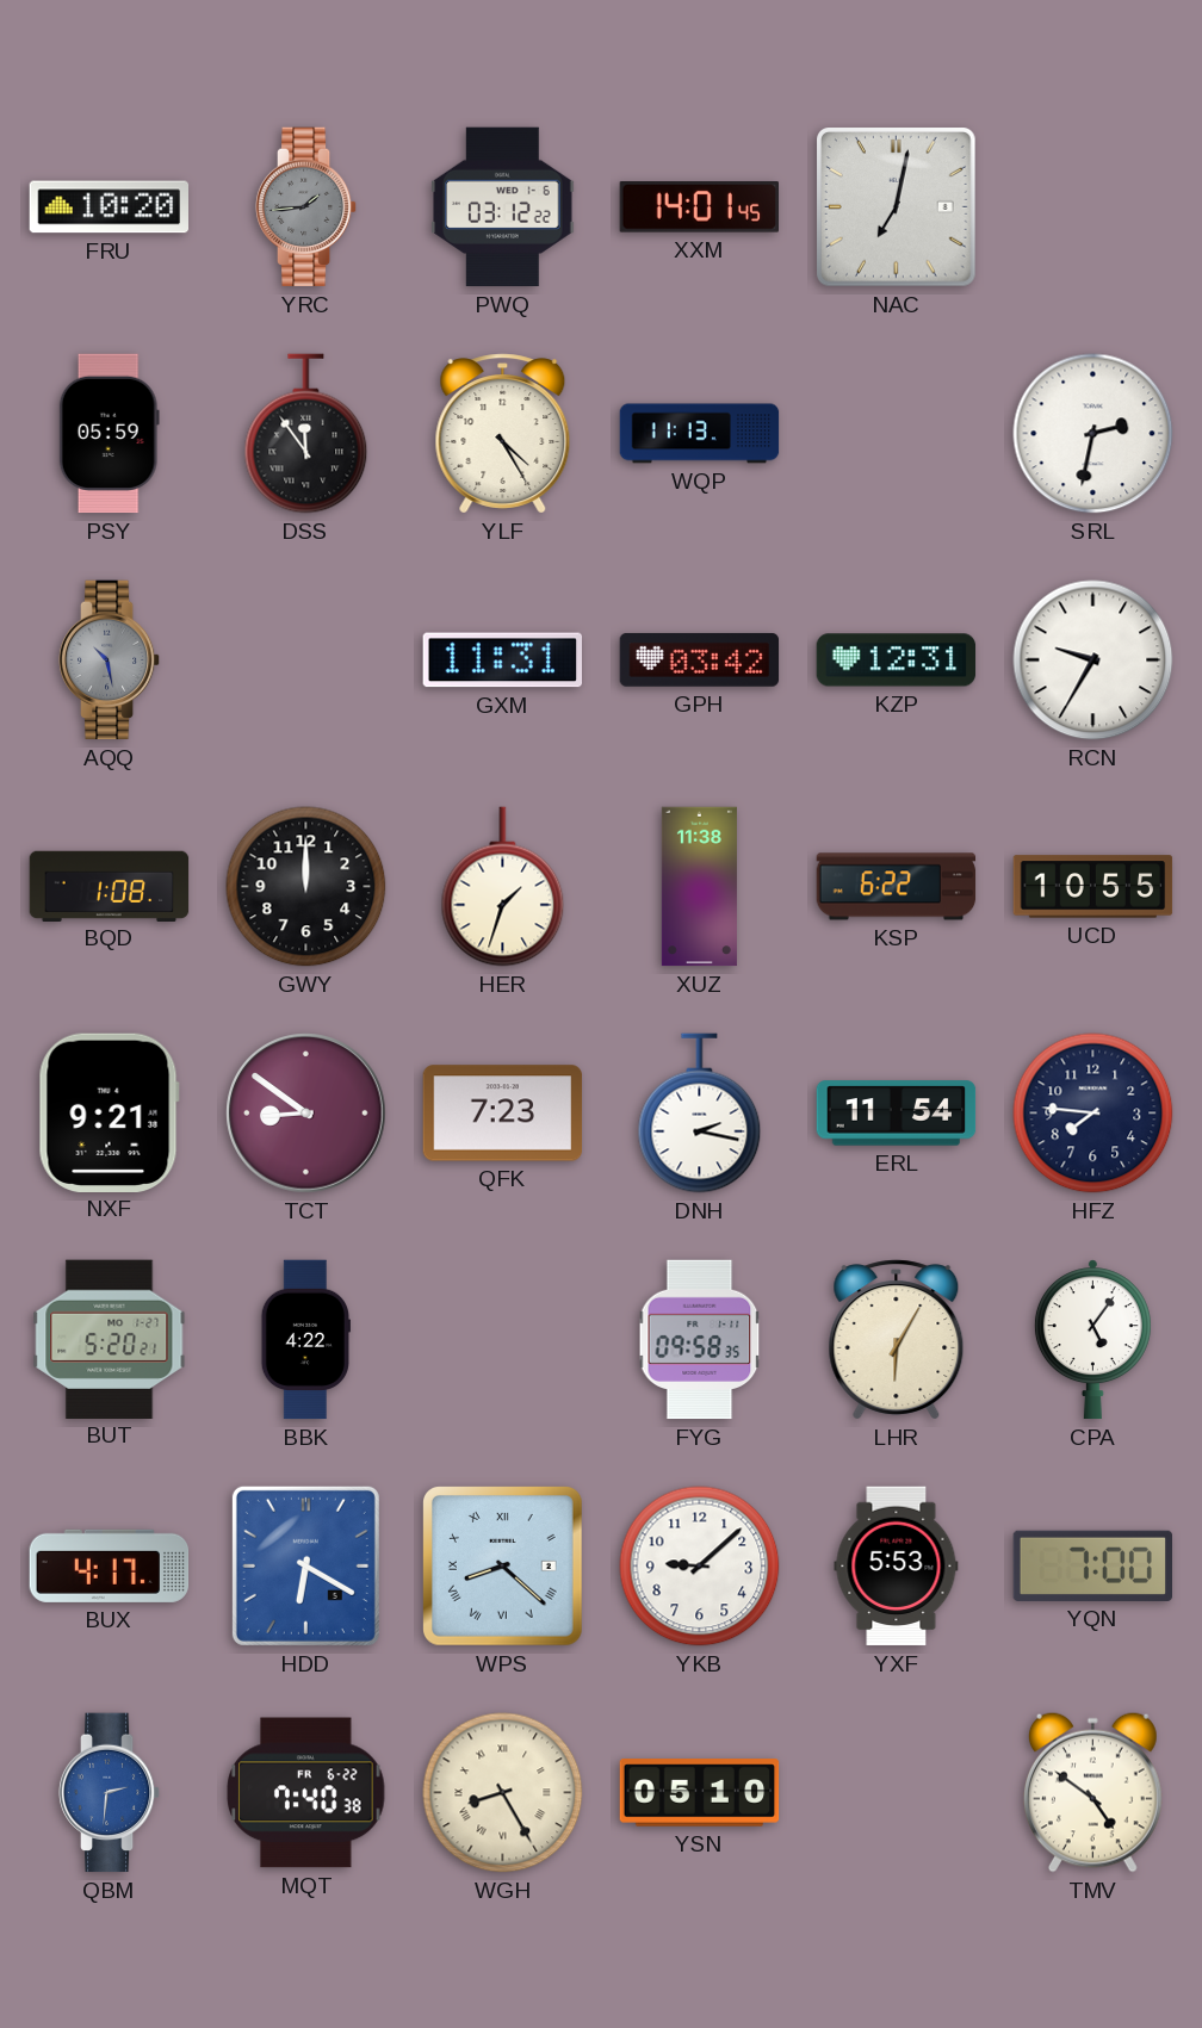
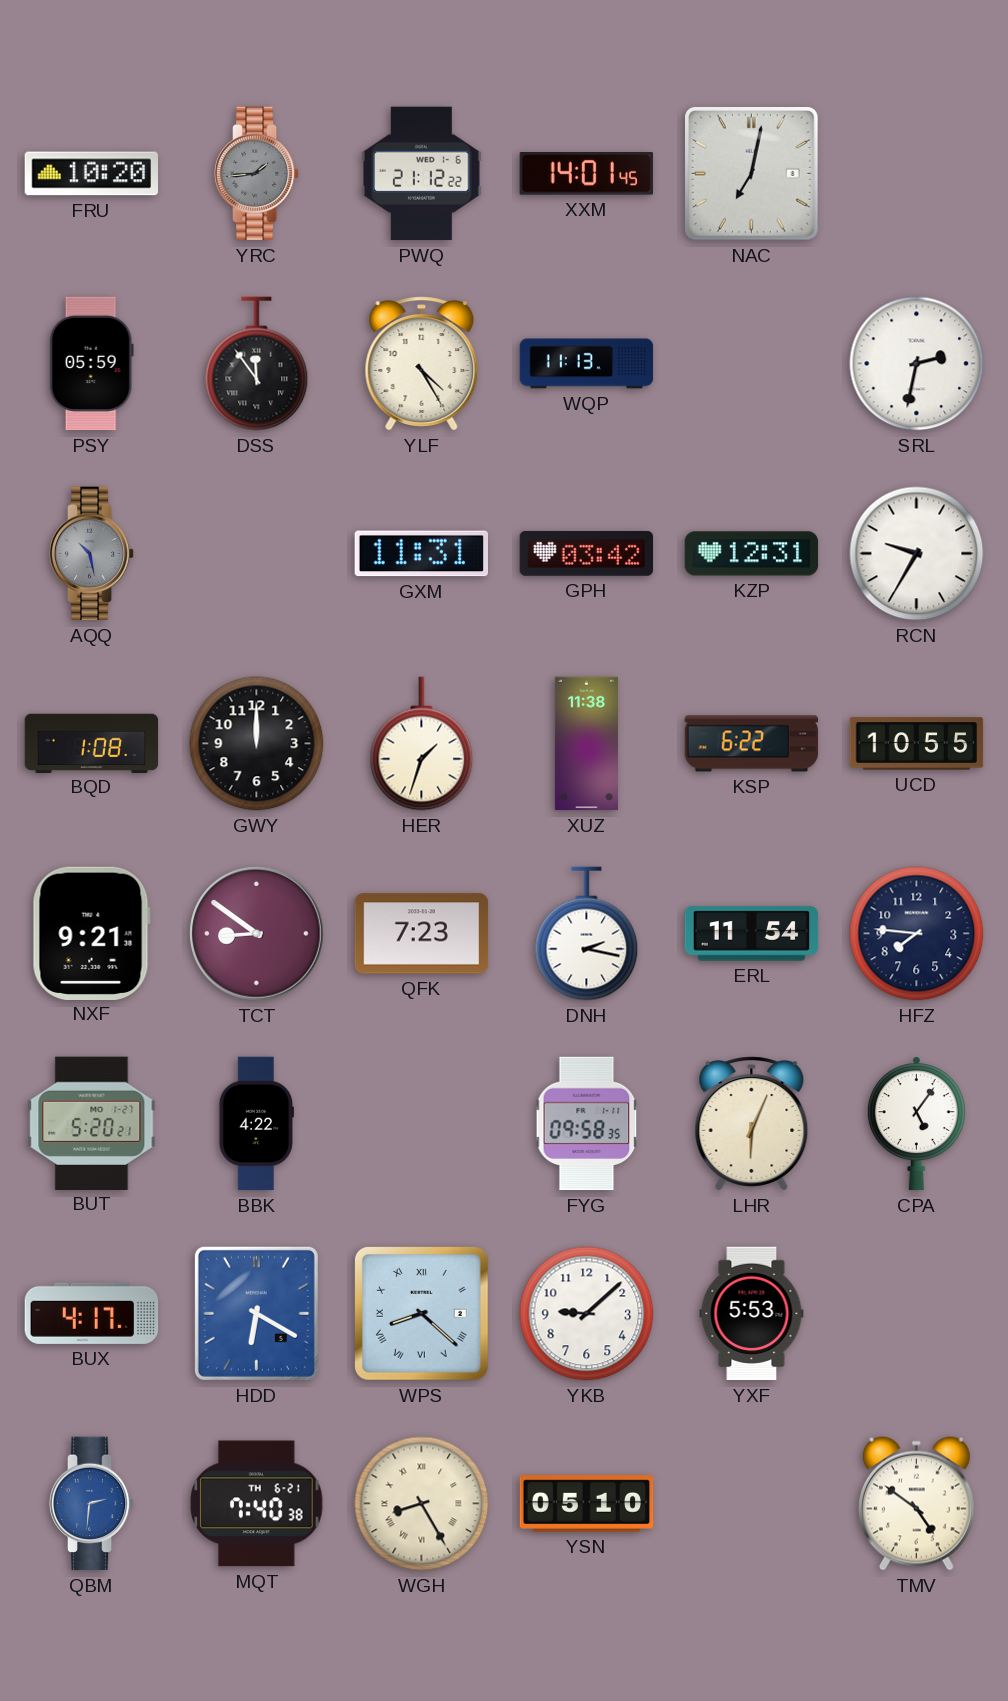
PWQ: 03:12 -> 21:12 (422, 174)
LHR: 6:05 -> 6:04 (752, 1124)
YQN: 7:00 -> none (1093, 1565)
MQT date: FR 6-22 -> TH 6-21 (257, 1504)
